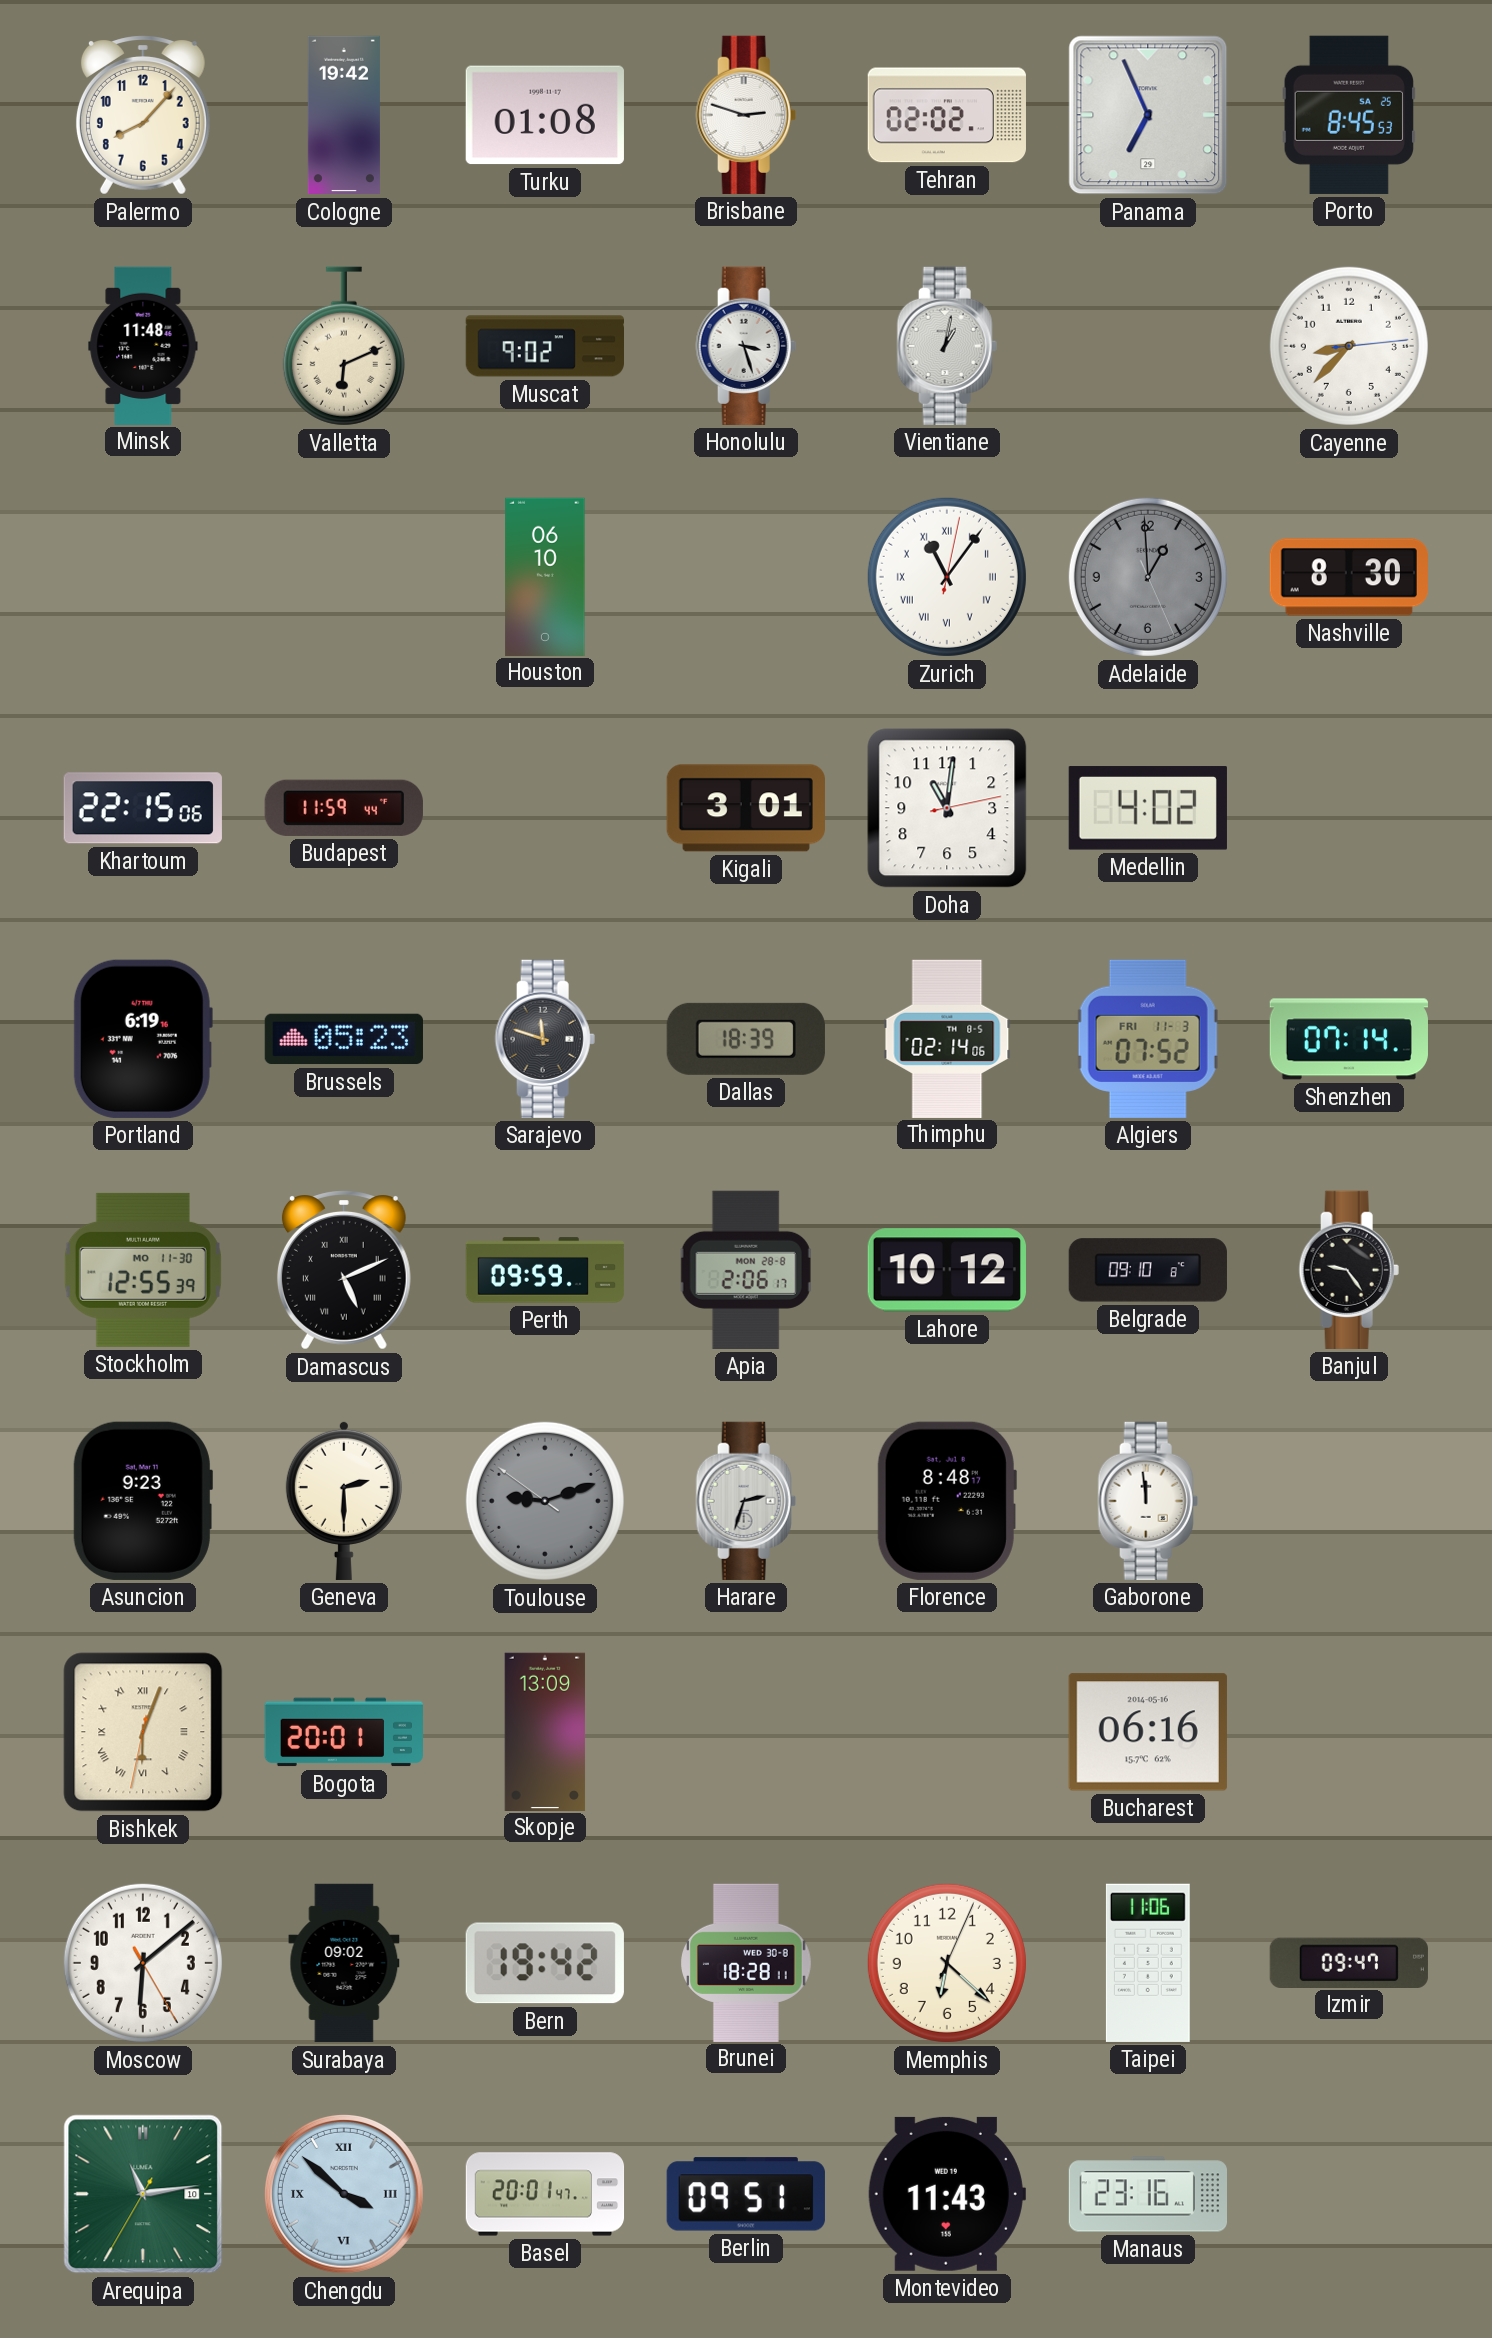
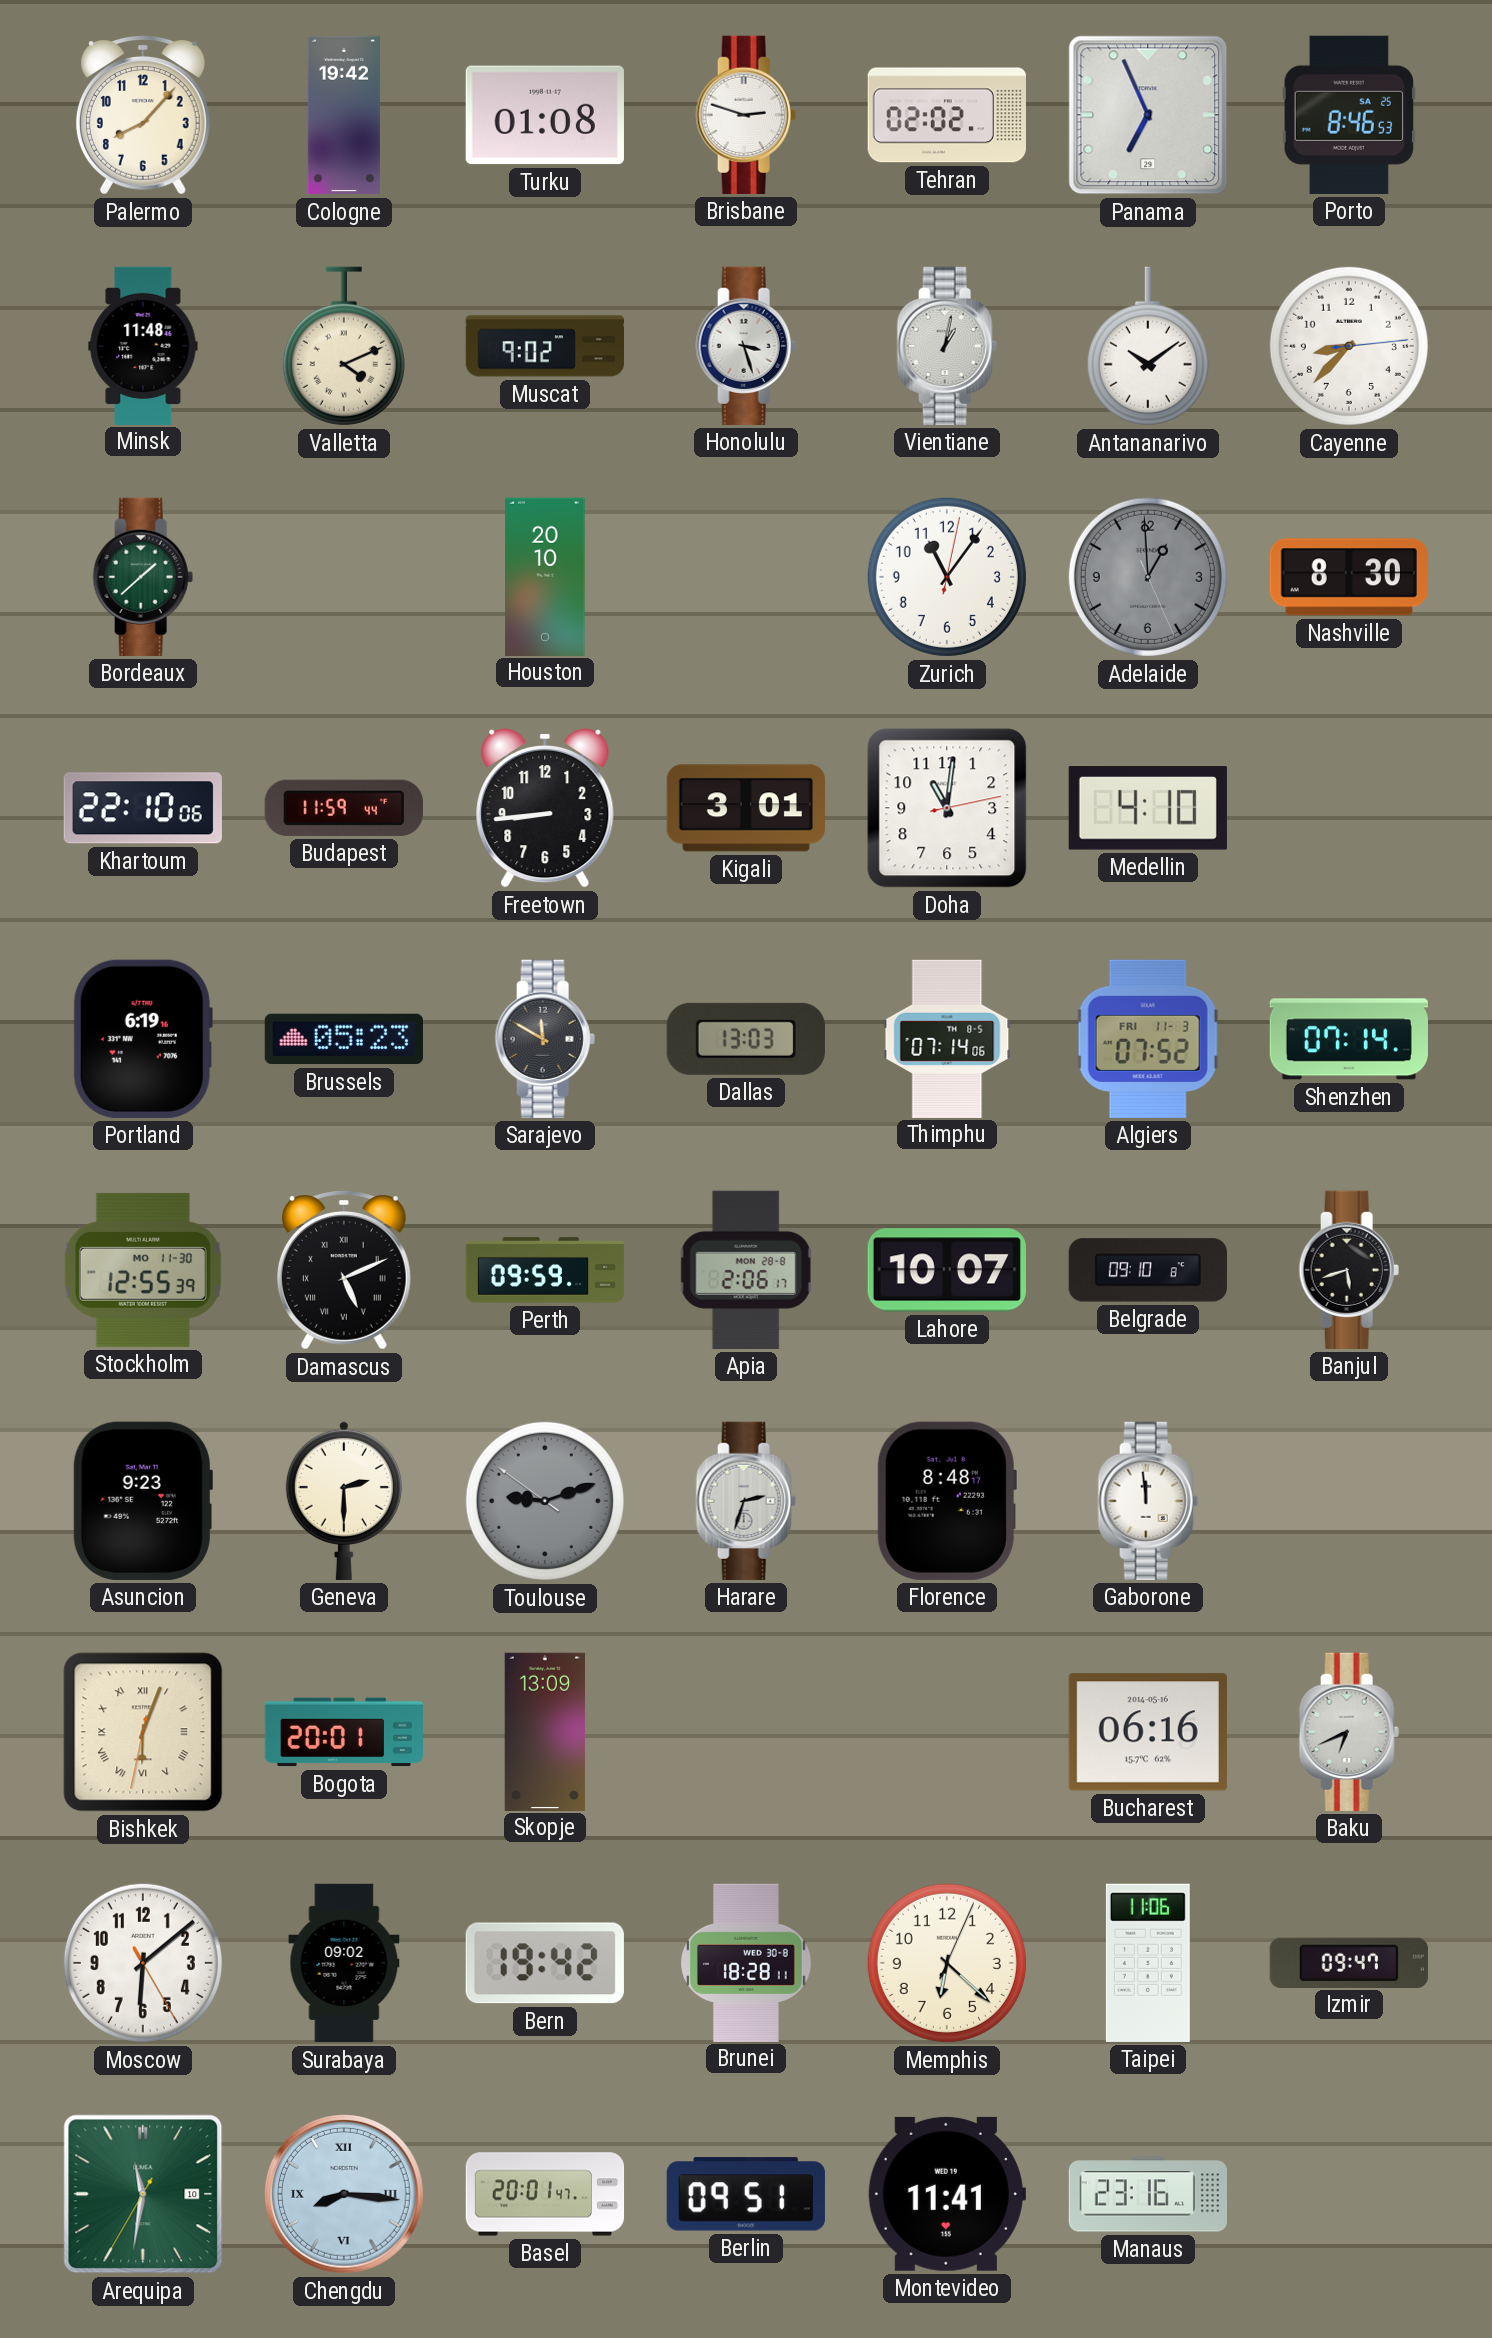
Porto: 8:45 -> 8:46 (1349, 115)
Valletta: 6:11 -> 4:11 (344, 346)
Antananarivo: none -> 10:09 (1148, 346)
Bordeaux: none -> 1:38 (143, 577)
Houston: 06:10 -> 20:10 (545, 576)
Zurich numerals: Roman -> Arabic (947, 577)
Khartoum: 22:15 -> 22:10 (143, 808)
Freetown: none -> 8:44 (545, 808)
Medellin: 4:02 -> 4:10 (1148, 808)
Sarajevo: 11:48 -> 11:50 (545, 1039)
Dallas: 18:39 -> 13:03 (746, 1039)
Thimphu: 02:14 -> 07:14 (947, 1038)
Lahore: 10:12 -> 10:07 (947, 1270)
Banjul: 9:24 -> 5:42 (1349, 1270)
Baku: none -> 6:41 (1349, 1732)
Arequipa: 11:13 -> 11:31 (143, 2194)
Chengdu: 3:52 -> 8:16 (344, 2194)
Montevideo: 11:43 -> 11:41 (947, 2194)
